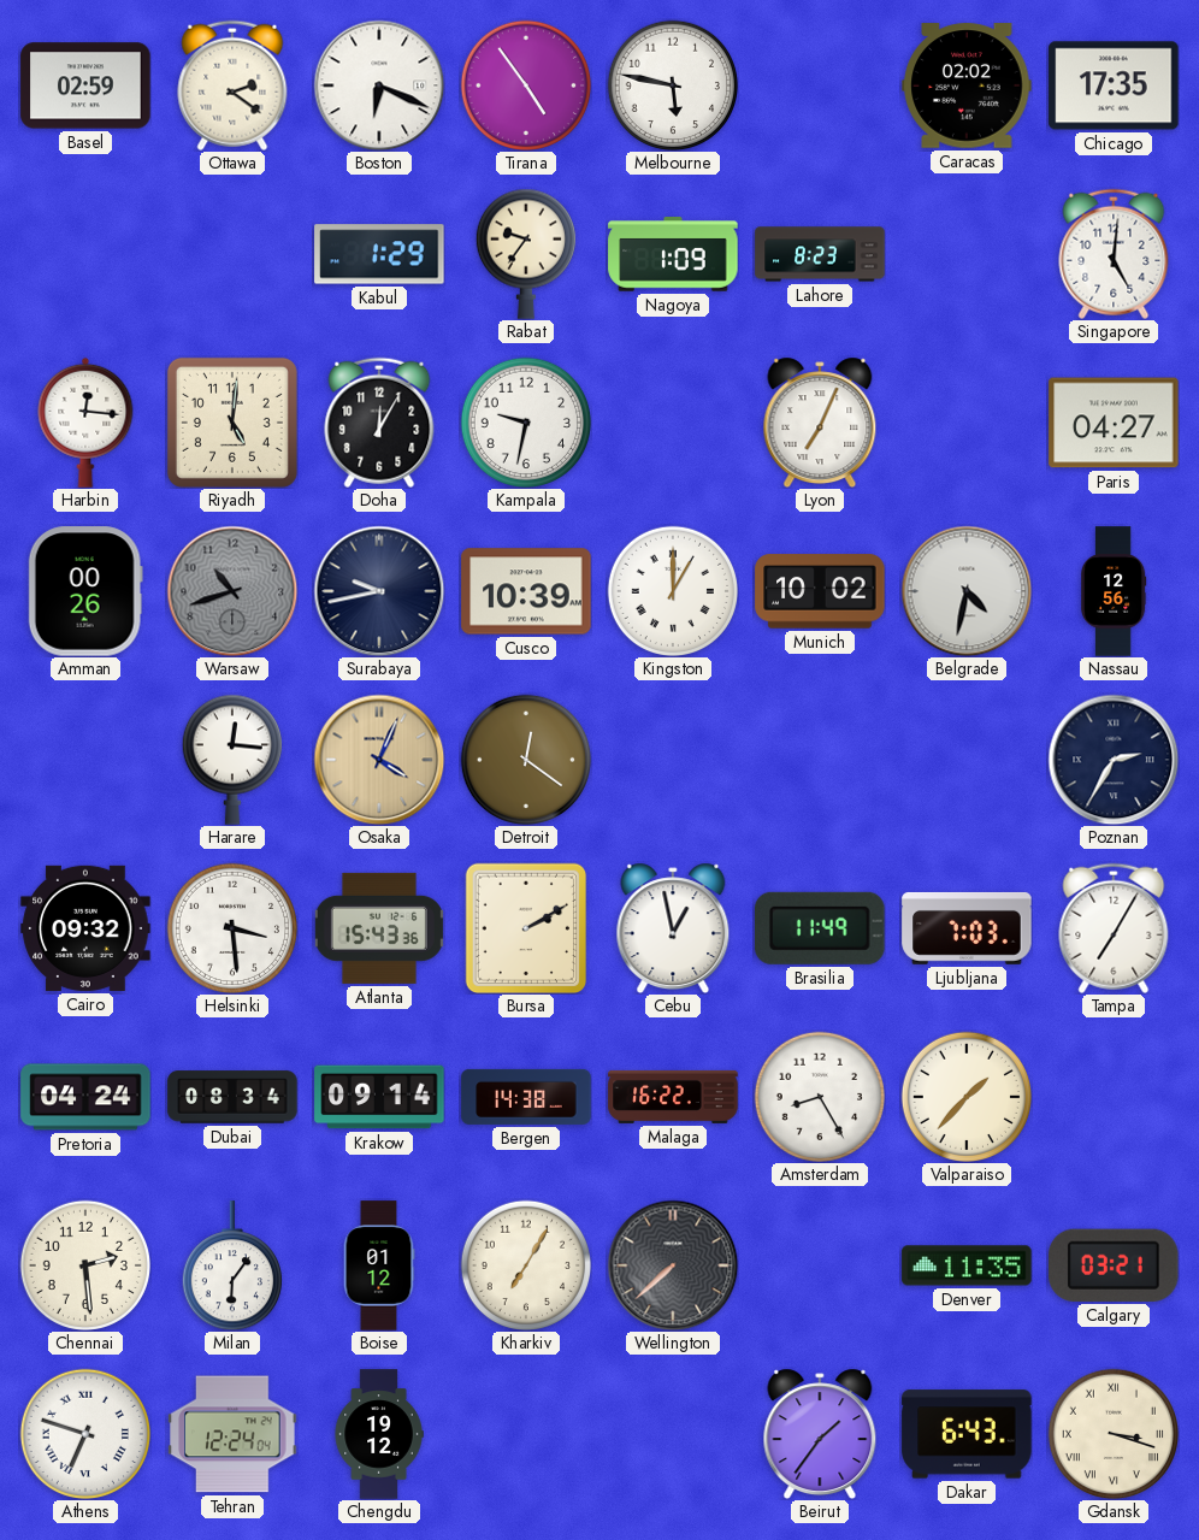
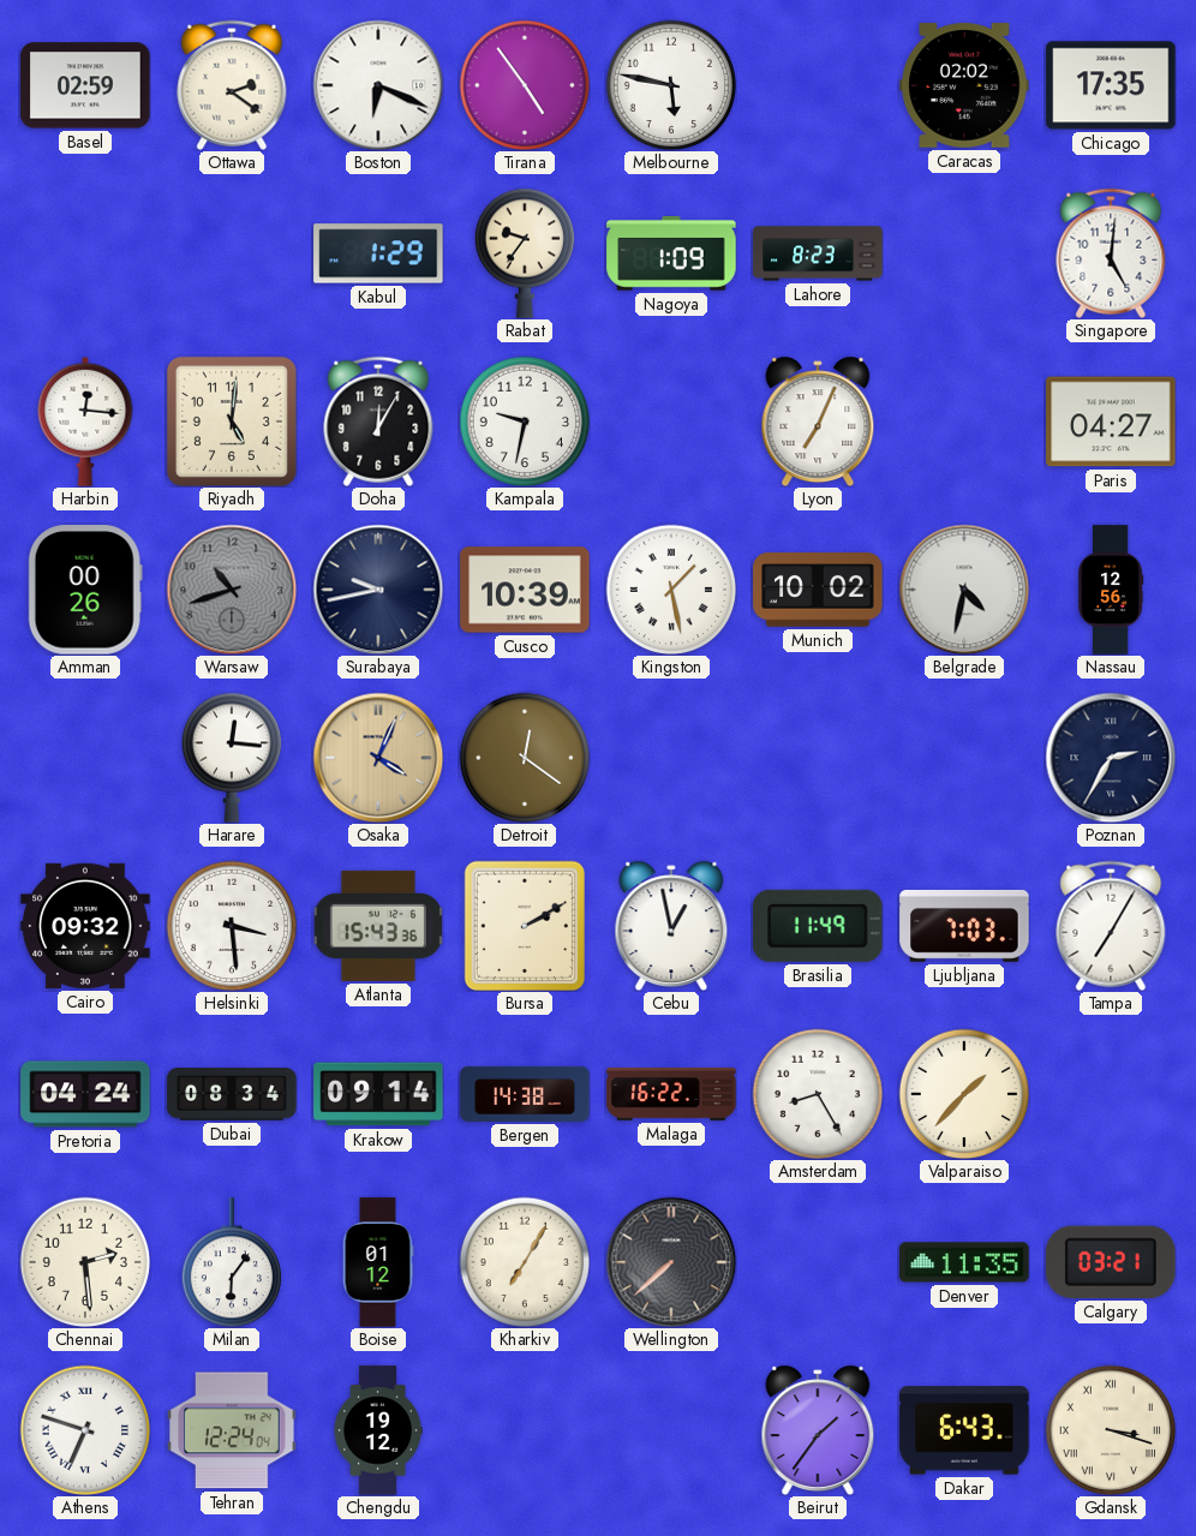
Kingston: 1:00 -> 1:28 (670, 588)
